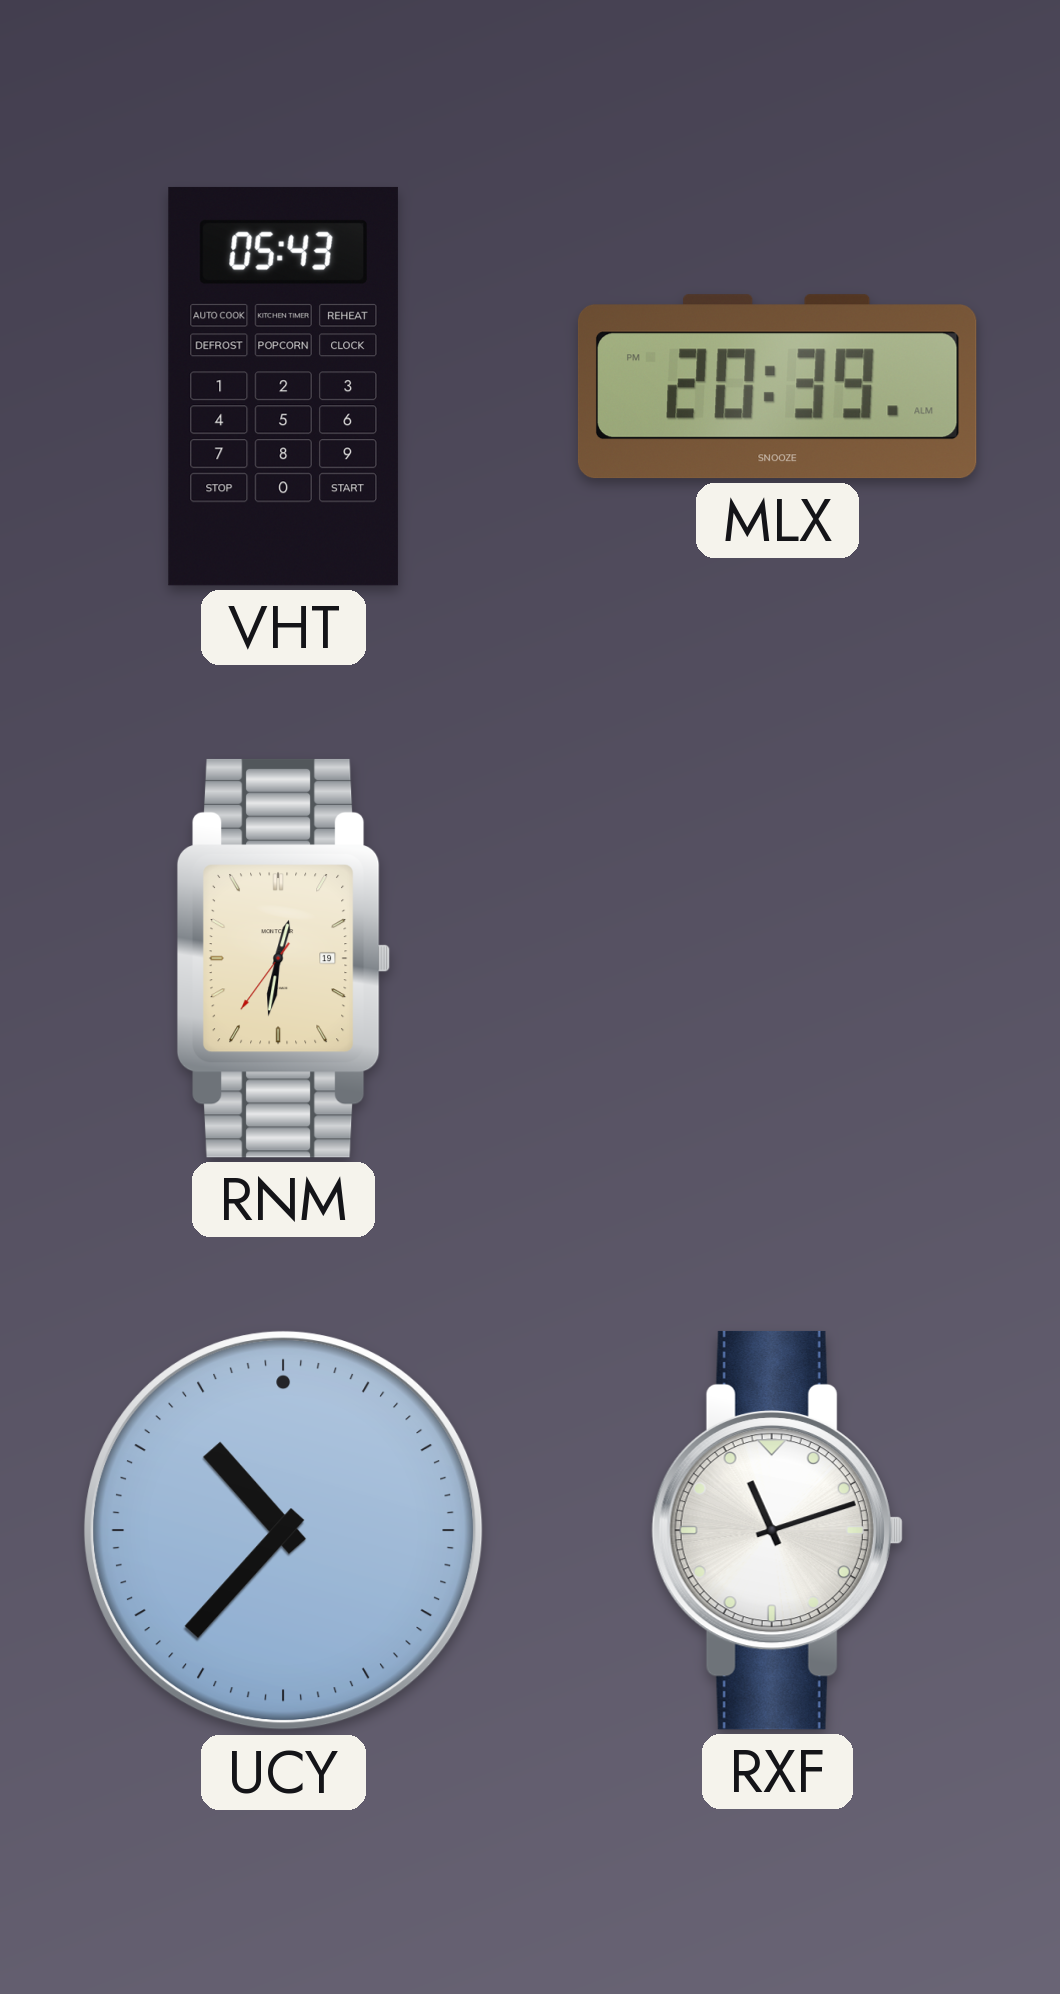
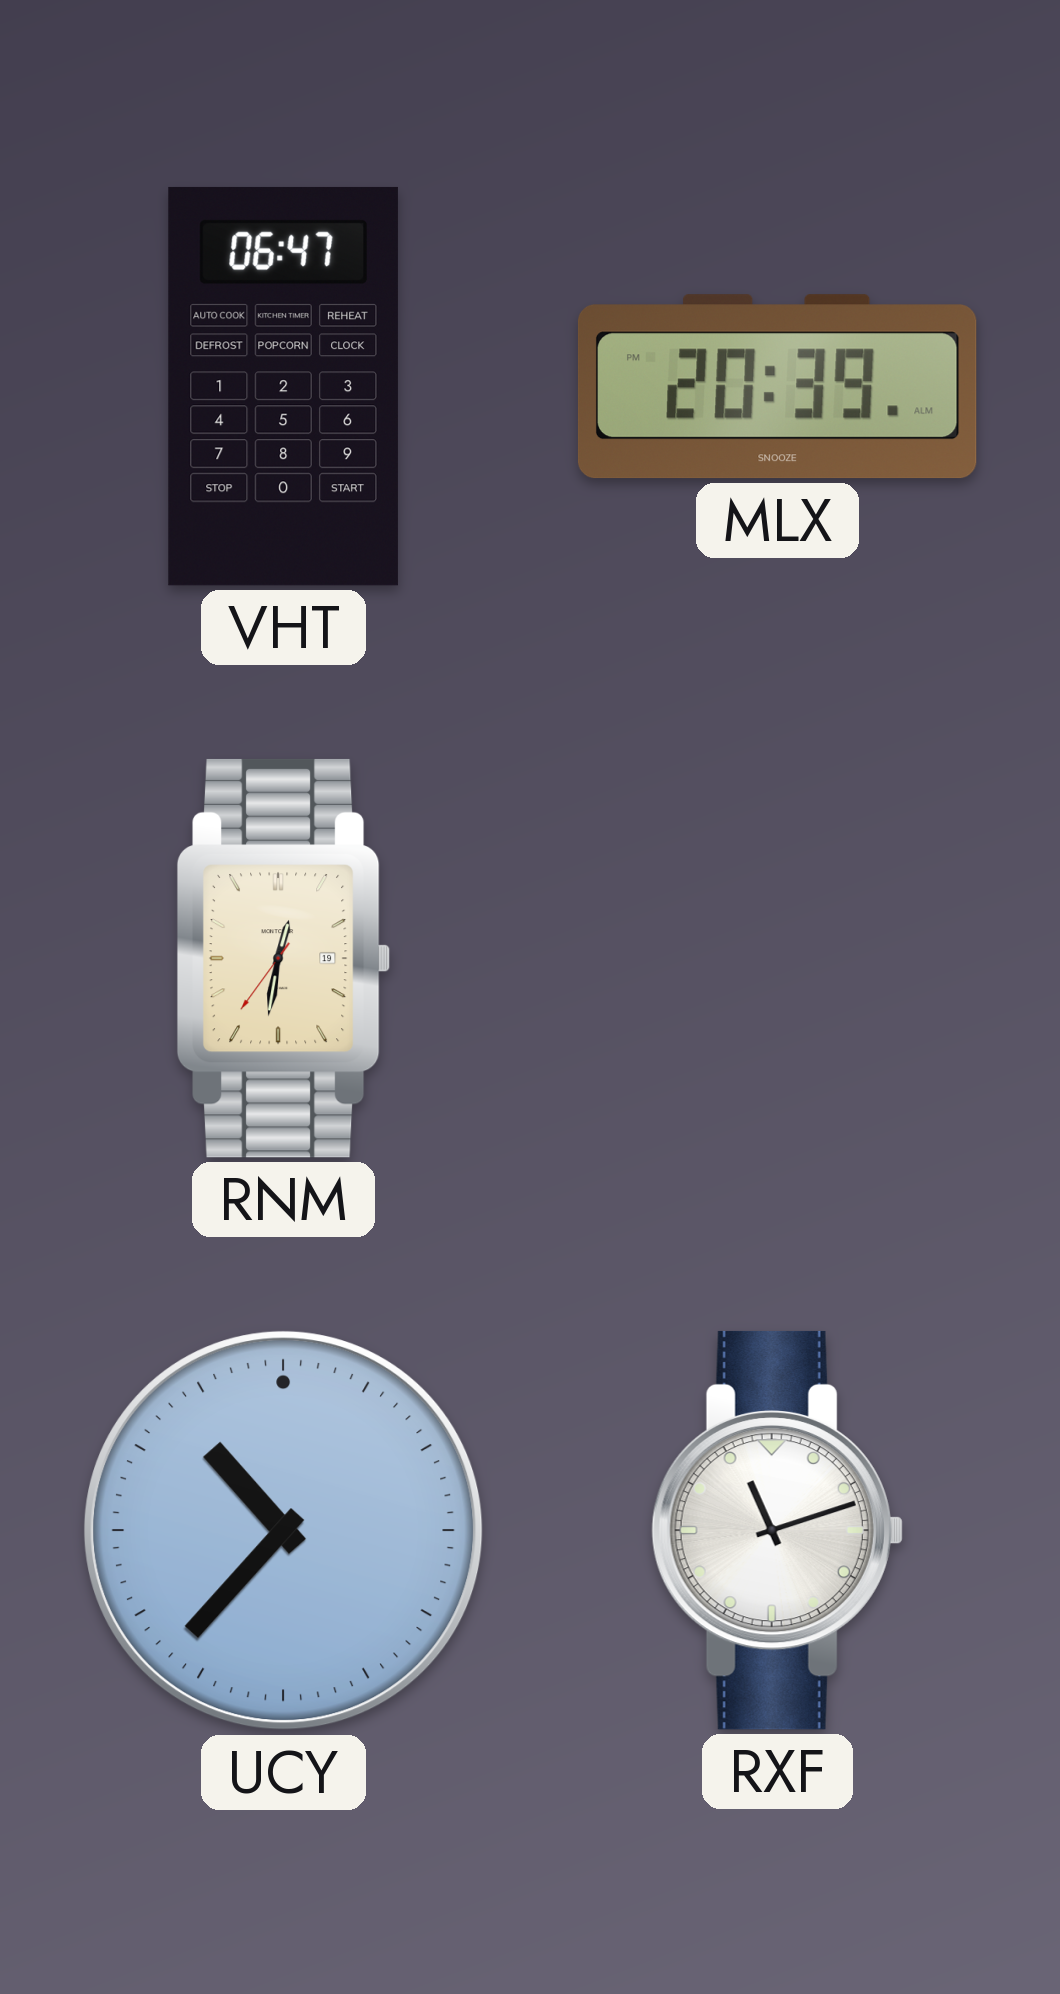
VHT: 05:43 -> 06:47 (283, 386)
